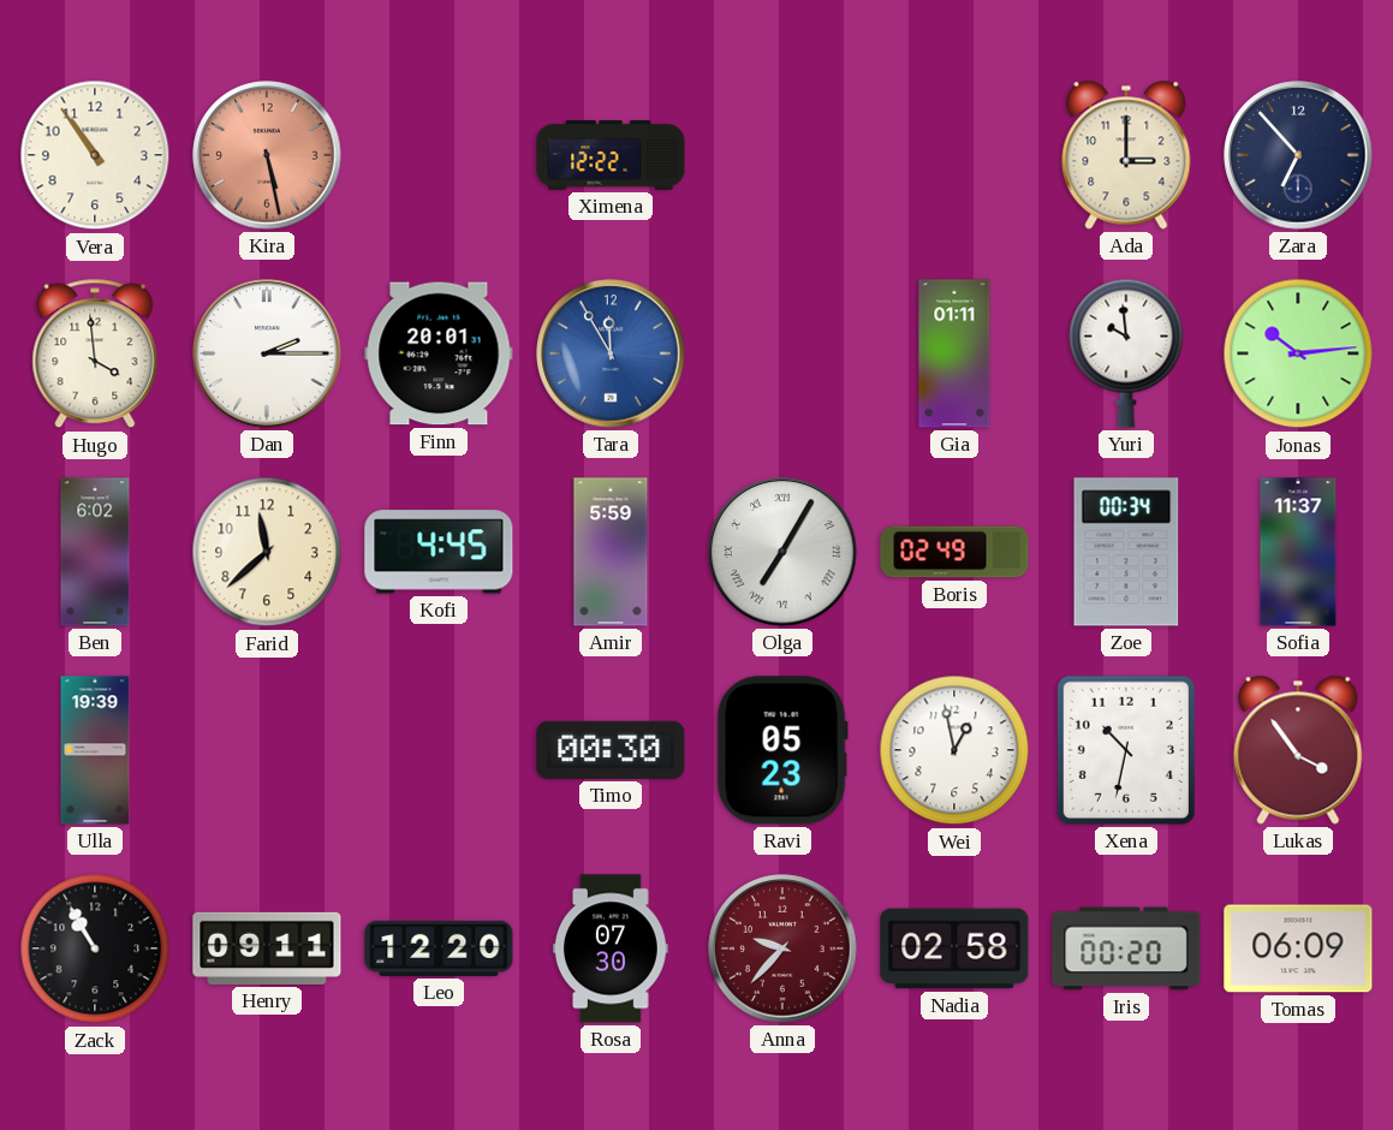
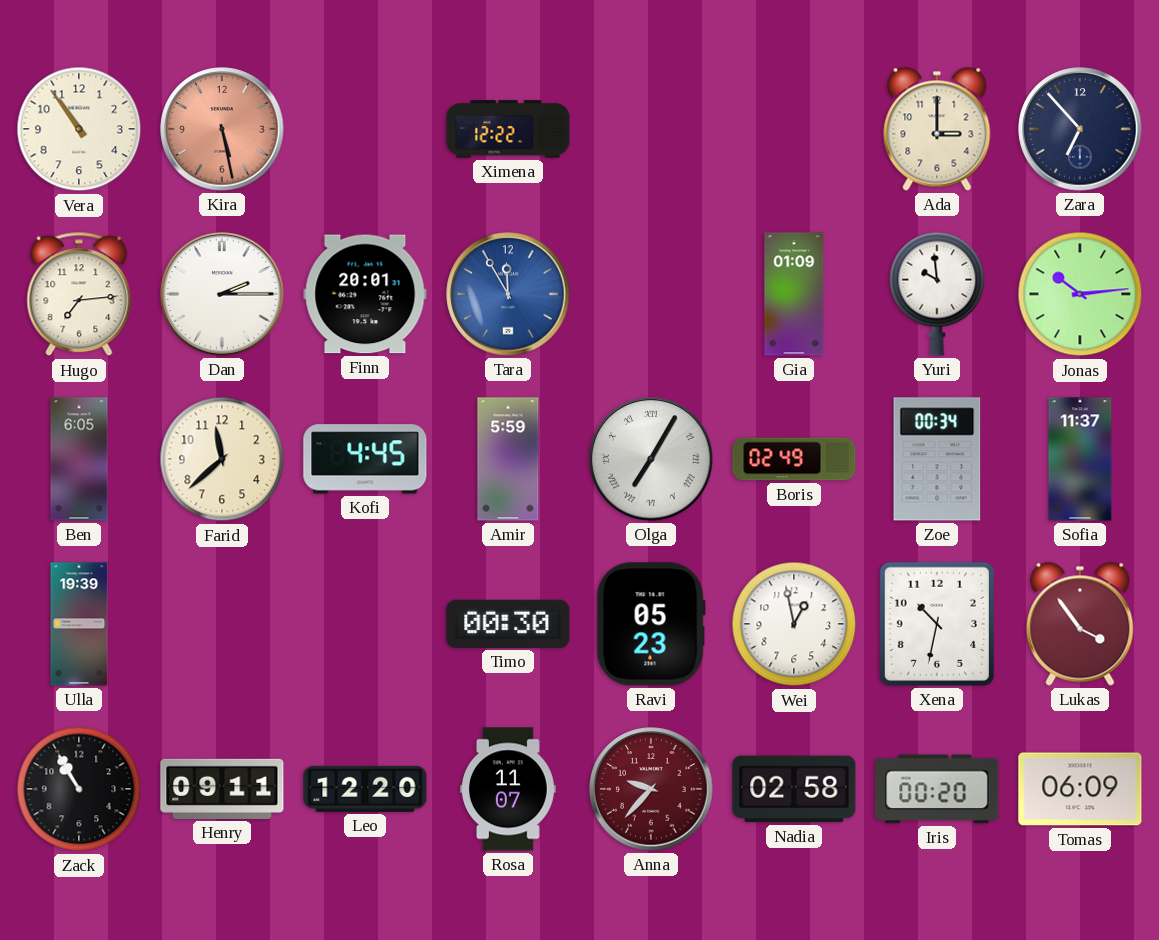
Hugo: 3:59 -> 7:14 (79, 294)
Gia: 01:11 -> 01:09 (794, 294)
Ben: 6:02 -> 6:05 (79, 459)
Rosa: 07:30 -> 11:07 (508, 789)
